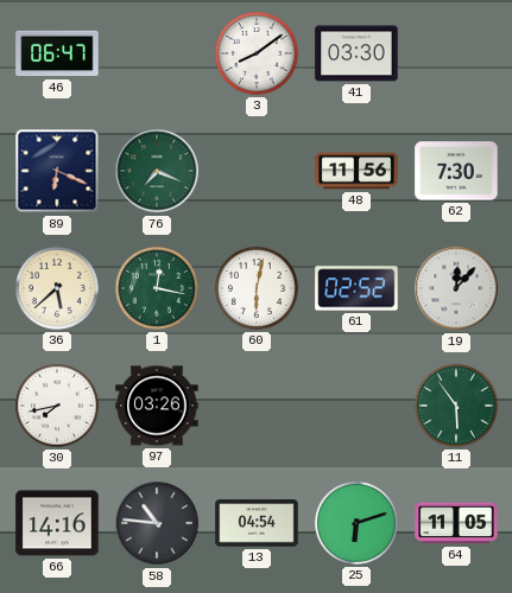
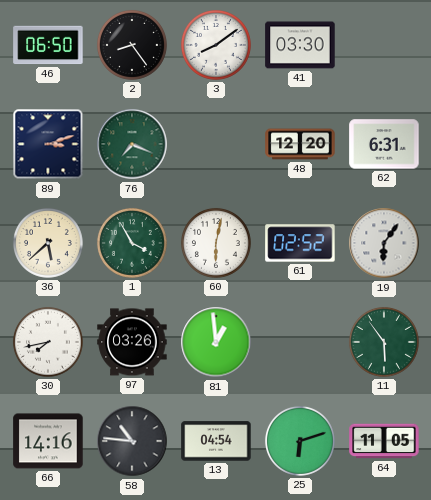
46: 06:47 -> 06:50 (48, 45)
2: none -> 8:24 (132, 45)
89: 6:19 -> 3:12 (48, 144)
48: 11:56 -> 12:20 (300, 144)
62: 7:30 -> 6:31 (384, 144)
1: 12:17 -> 3:55 (132, 243)
19: 12:07 -> 6:06 (384, 243)
81: none -> 12:59 (216, 342)
